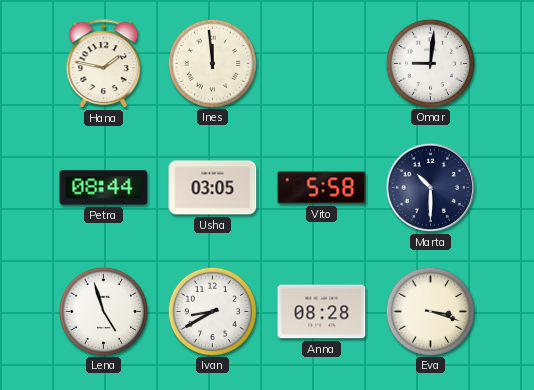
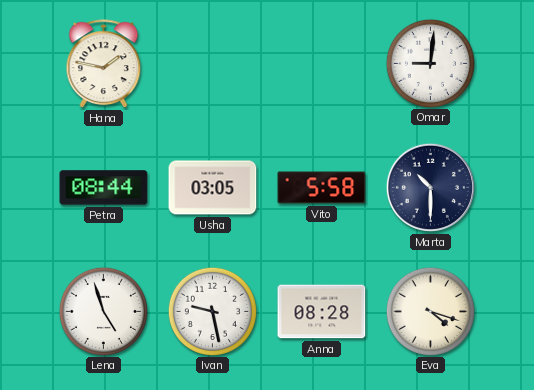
Ines: 11:59 -> none (212, 63)
Ivan: 8:40 -> 9:28 (212, 311)
Eva: 3:18 -> 4:18 (430, 311)
